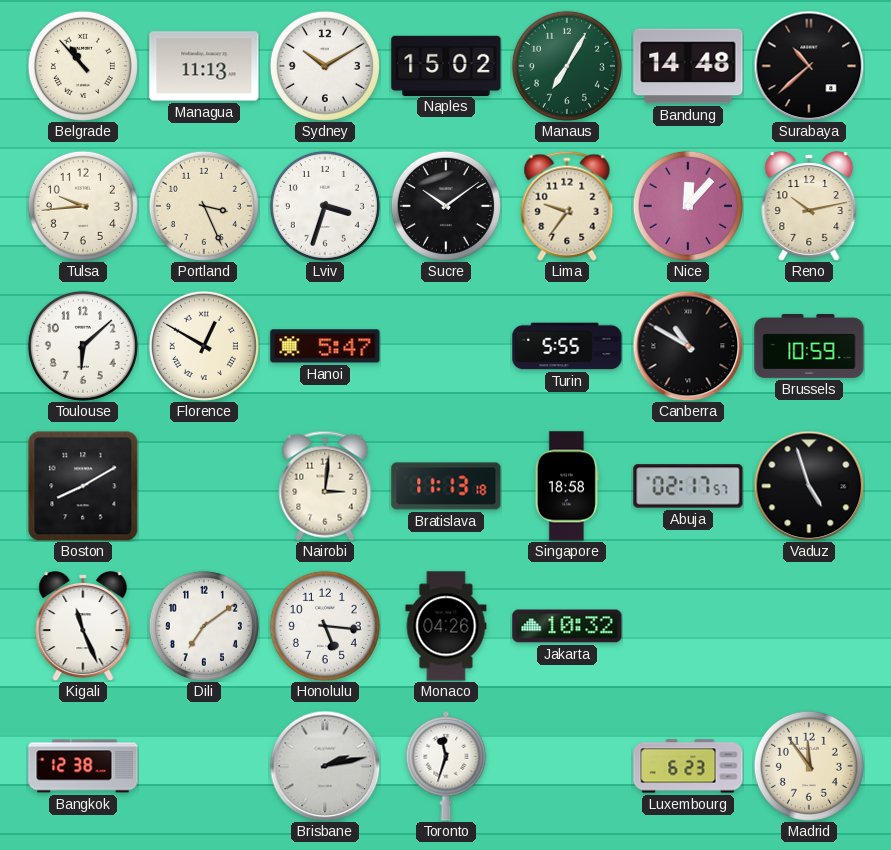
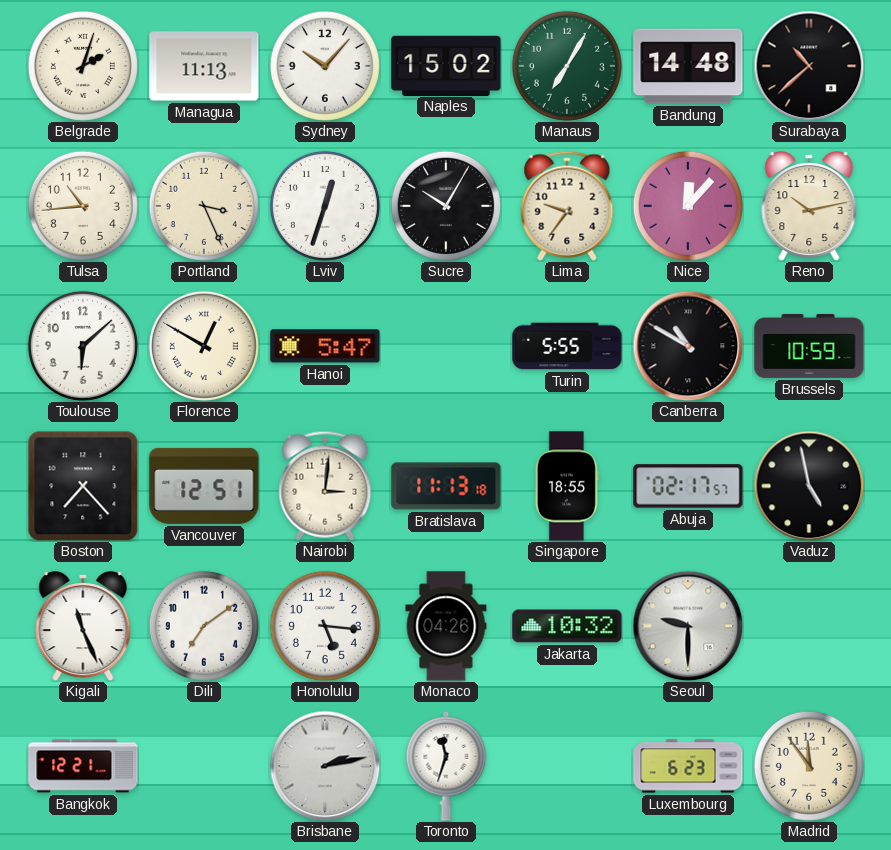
Belgrade: 10:53 -> 2:03 (83, 66)
Sydney: 10:10 -> 10:07 (325, 66)
Tulsa: 9:44 -> 10:44 (83, 206)
Lviv: 3:33 -> 12:33 (325, 206)
Sucre: 10:09 -> 10:05 (446, 206)
Boston: 8:10 -> 7:23 (83, 486)
Vancouver: none -> 12:51 (204, 486)
Singapore: 18:58 -> 18:55 (567, 486)
Vaduz: 4:57 -> 4:58 (809, 486)
Seoul: none -> 9:30 (688, 626)
Bangkok: 12:38 -> 12:21 (83, 766)
